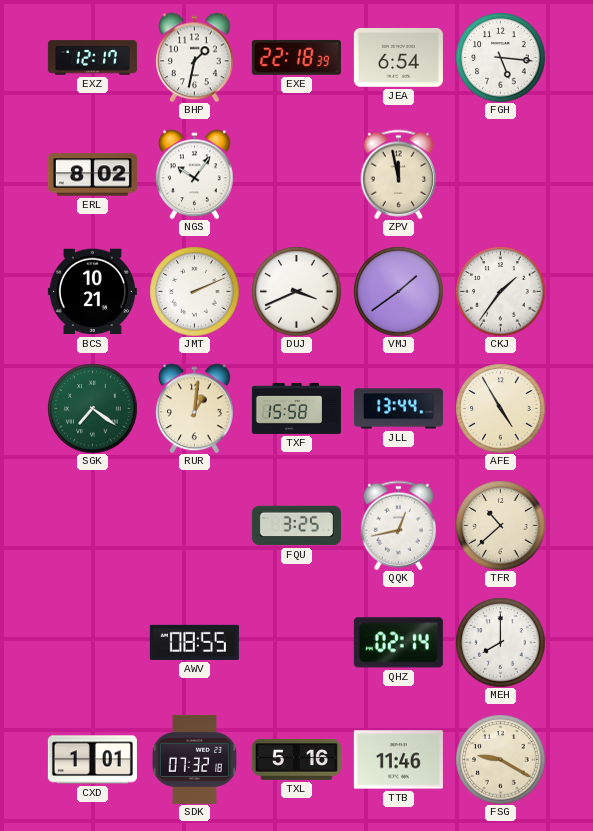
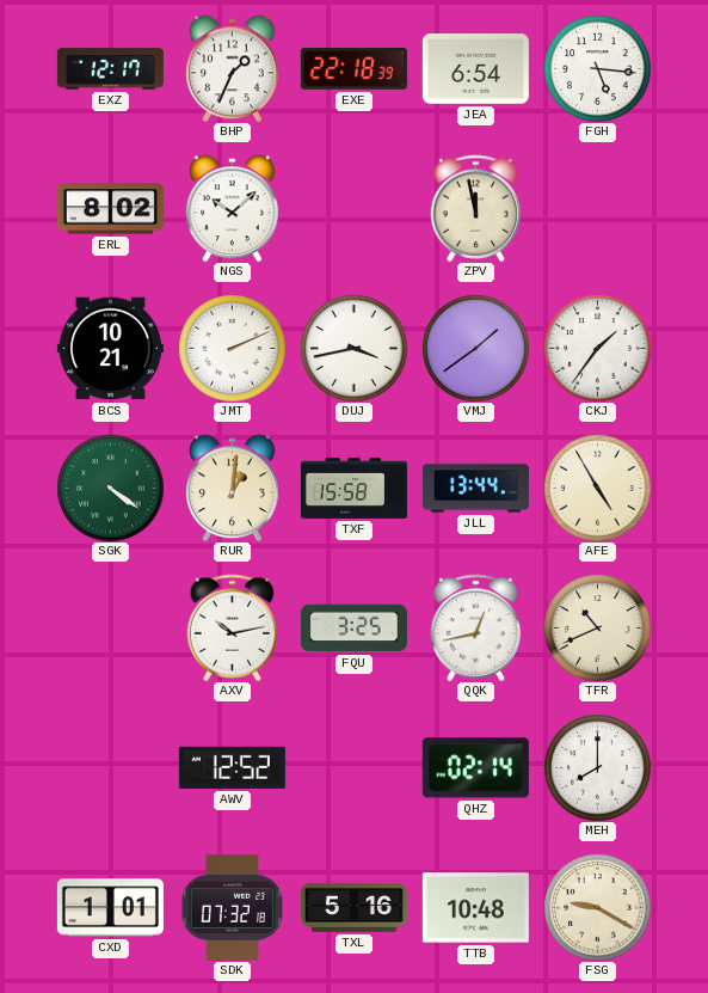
BHP: 1:32 -> 1:34 (233, 68)
NGS: 10:06 -> 10:08 (233, 208)
DUJ: 3:41 -> 3:43 (353, 348)
SGK: 7:21 -> 4:21 (110, 488)
AXV: none -> 10:13 (233, 627)
TFR: 10:38 -> 10:41 (597, 627)
AWV: 08:55 -> 12:52 (232, 767)
TTB: 11:46 -> 10:48 (475, 908)
